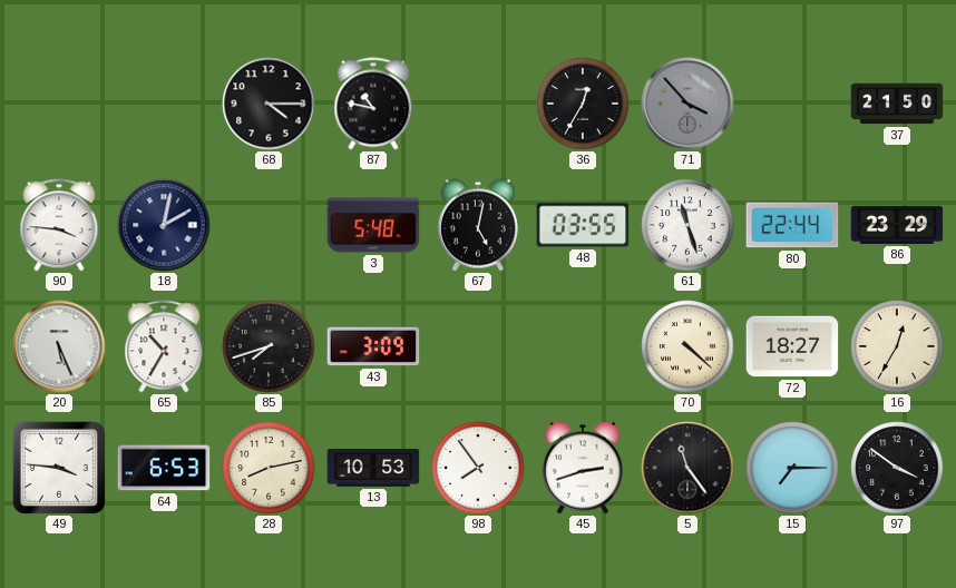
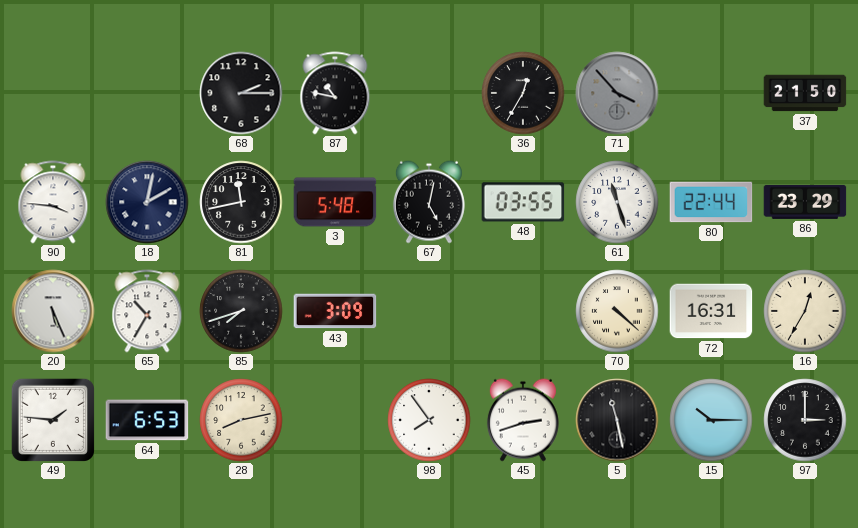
68: 4:15 -> 2:15 (241, 93)
81: none -> 11:43 (241, 202)
72: 18:27 -> 16:31 (711, 311)
49: 3:46 -> 1:46 (53, 420)
13: 10:53 -> none (373, 468)
5: 11:24 -> 11:28 (617, 420)
15: 7:15 -> 10:15 (711, 420)
97: 3:51 -> 3:00 (805, 420)
